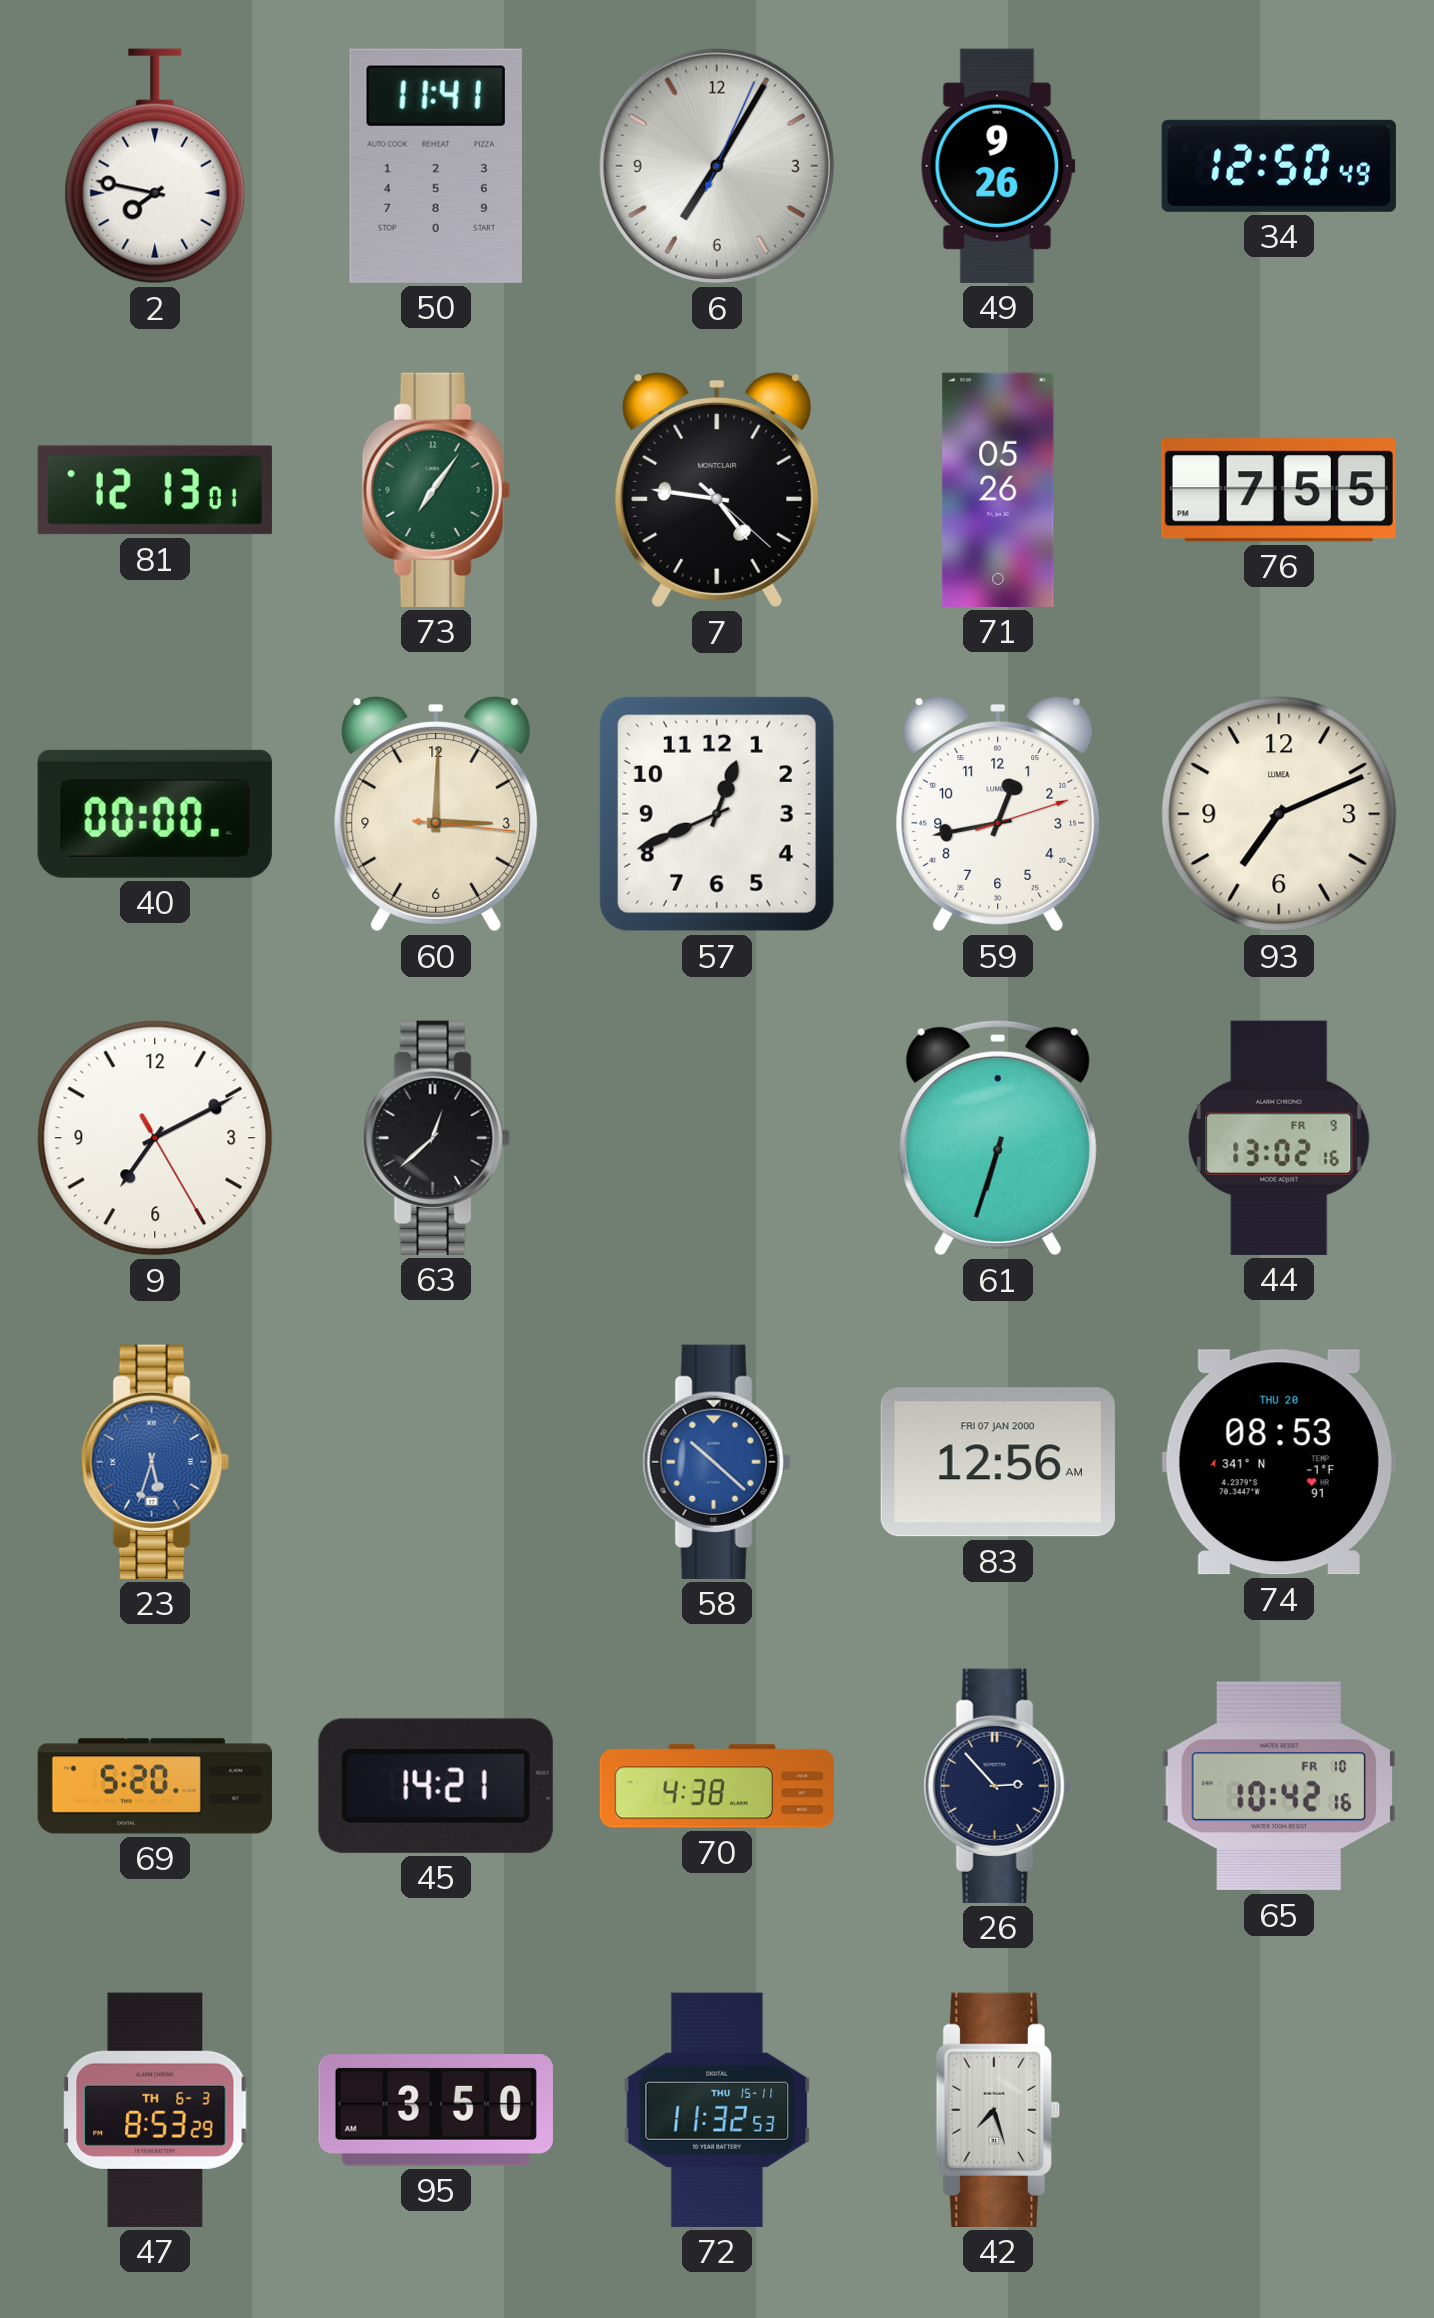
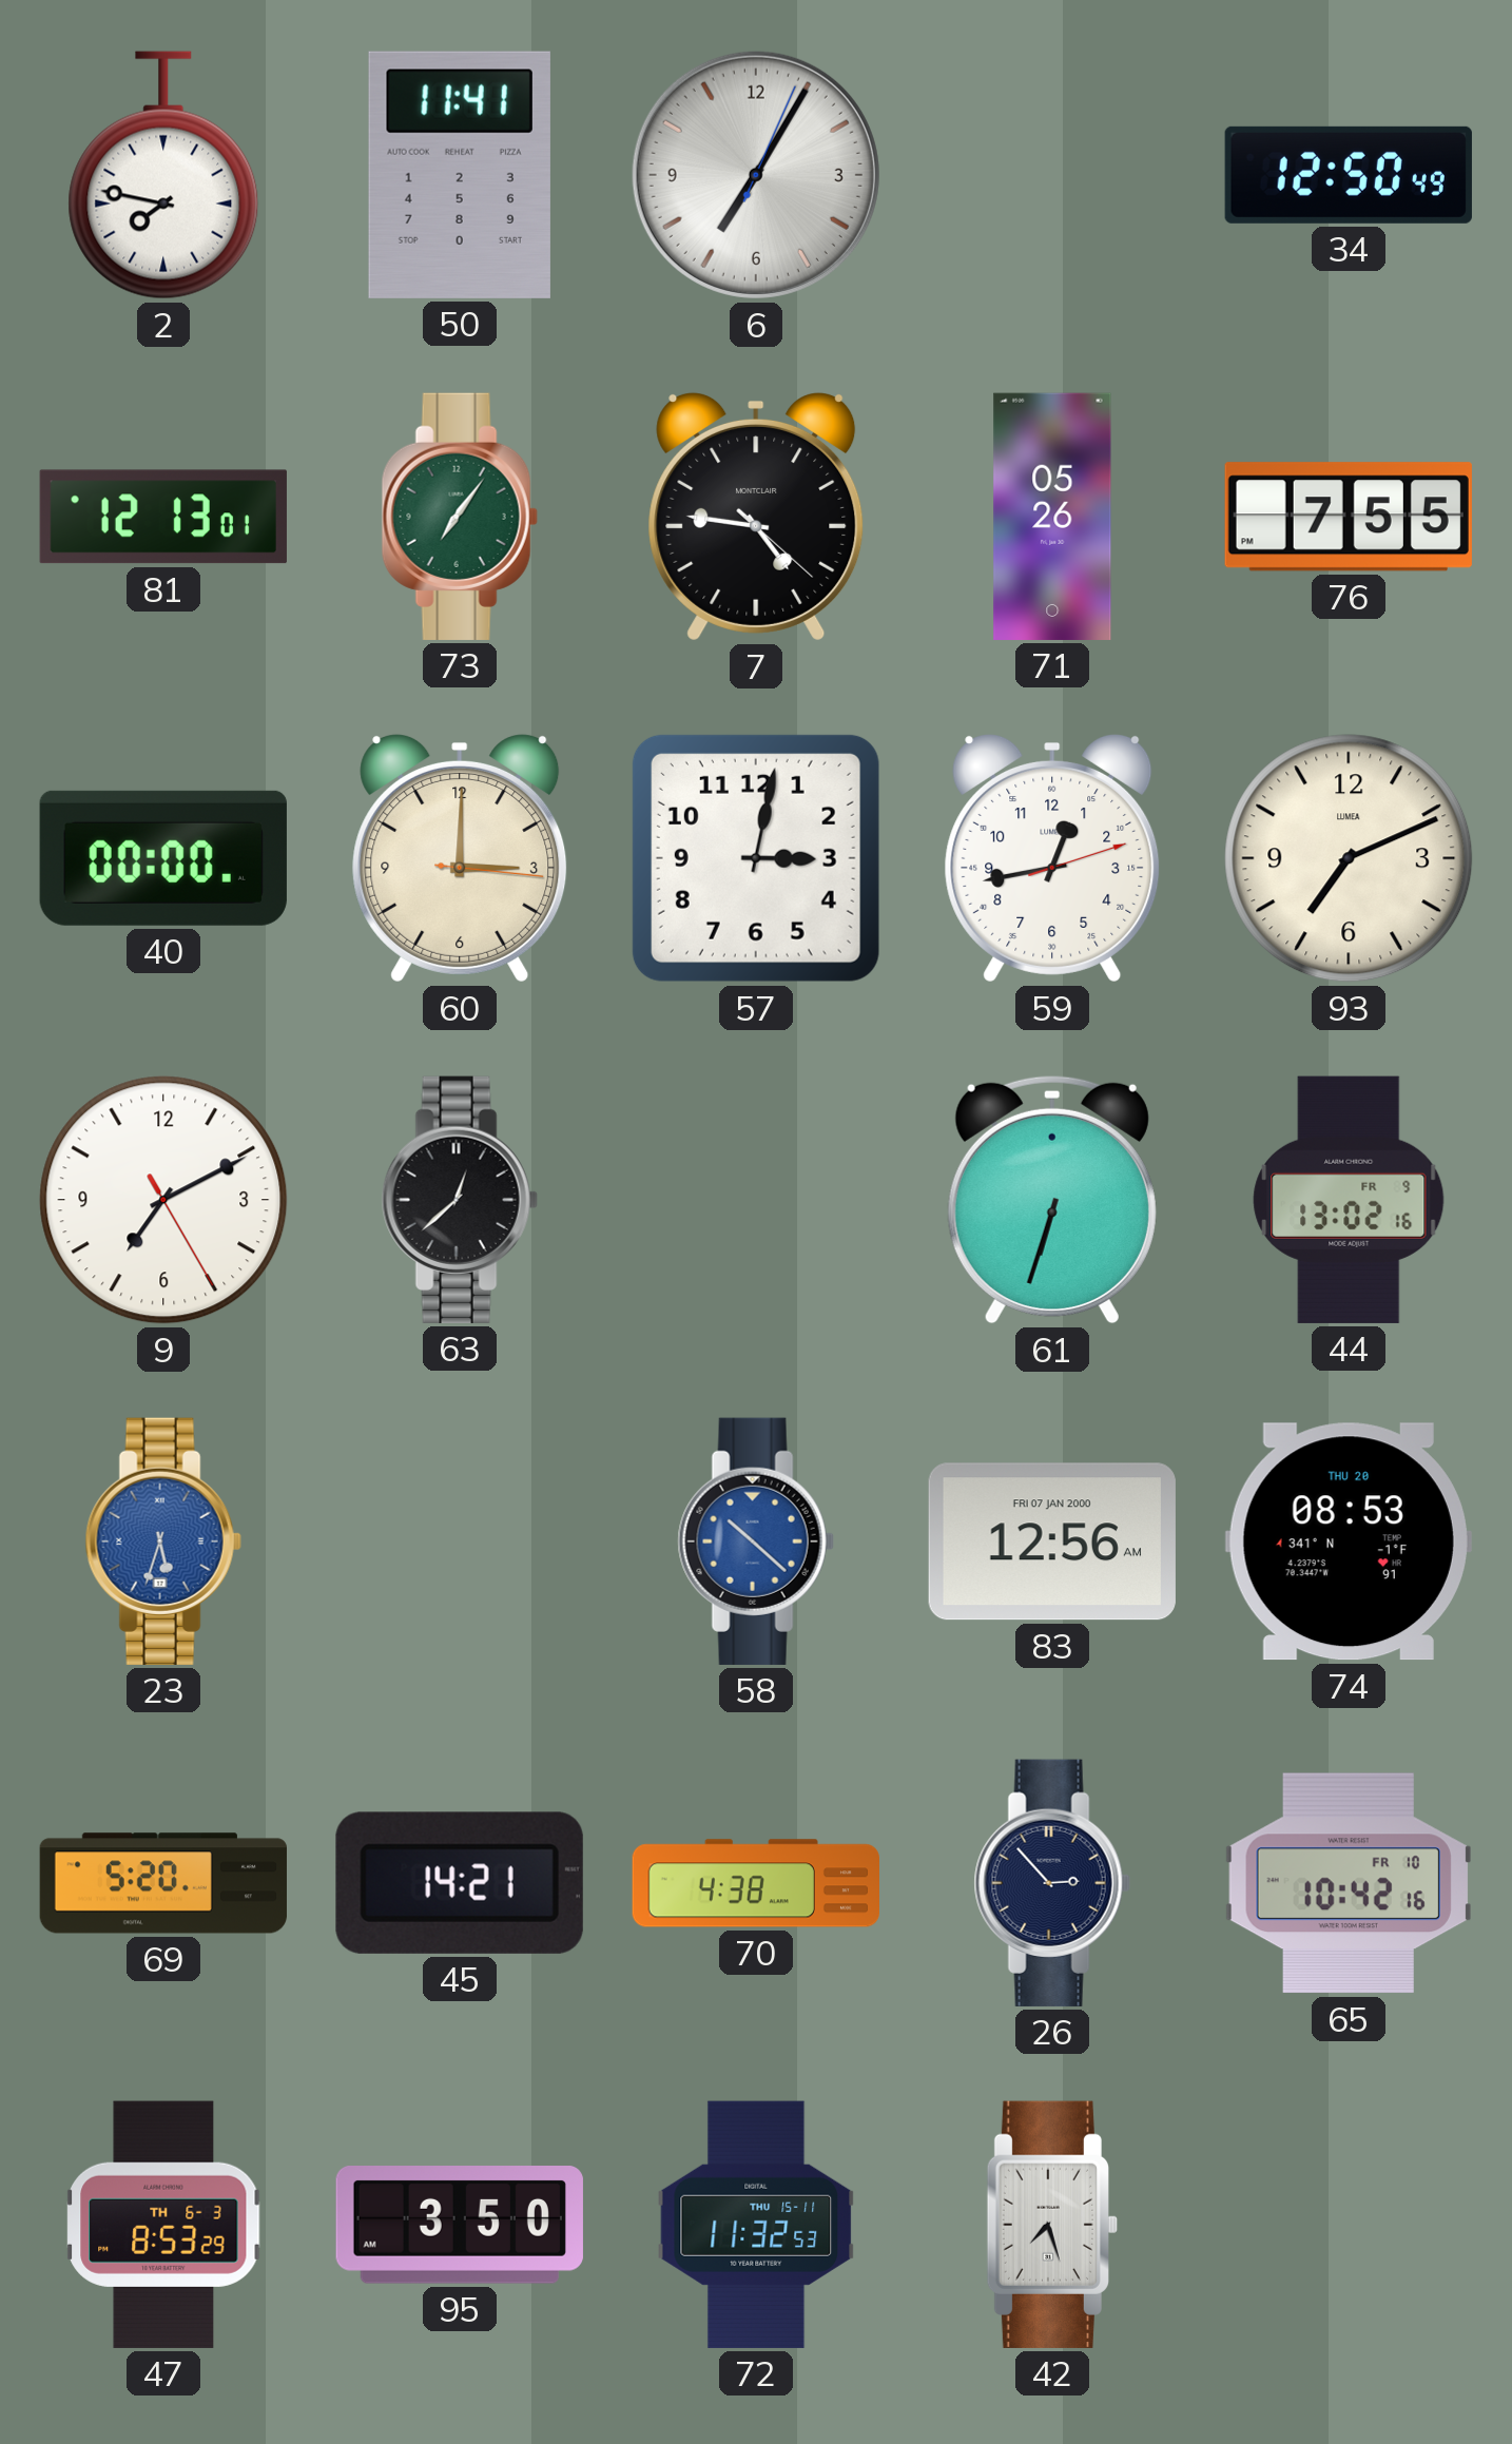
49: 9:26 -> none (998, 166)
57: 12:41 -> 3:02 (756, 858)
